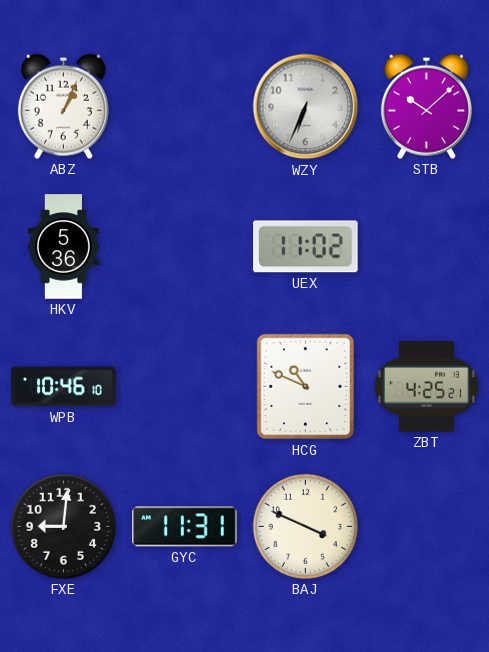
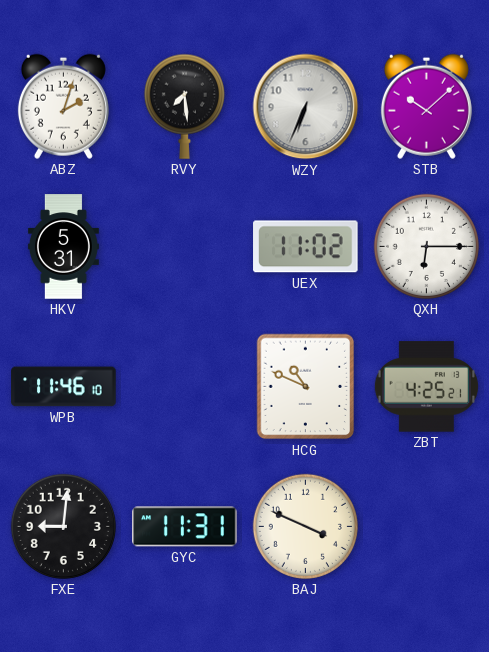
ABZ: 1:04 -> 2:03 (63, 106)
RVY: none -> 7:29 (184, 106)
HKV: 5:36 -> 5:31 (63, 247)
QXH: none -> 6:15 (426, 246)
WPB: 10:46 -> 11:46 (64, 387)
